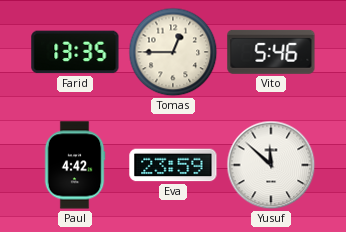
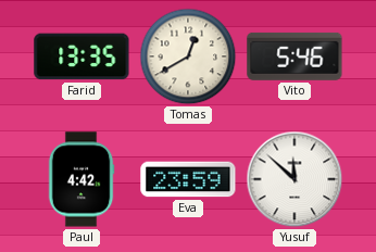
Tomas: 12:45 -> 12:40 (188, 56)
